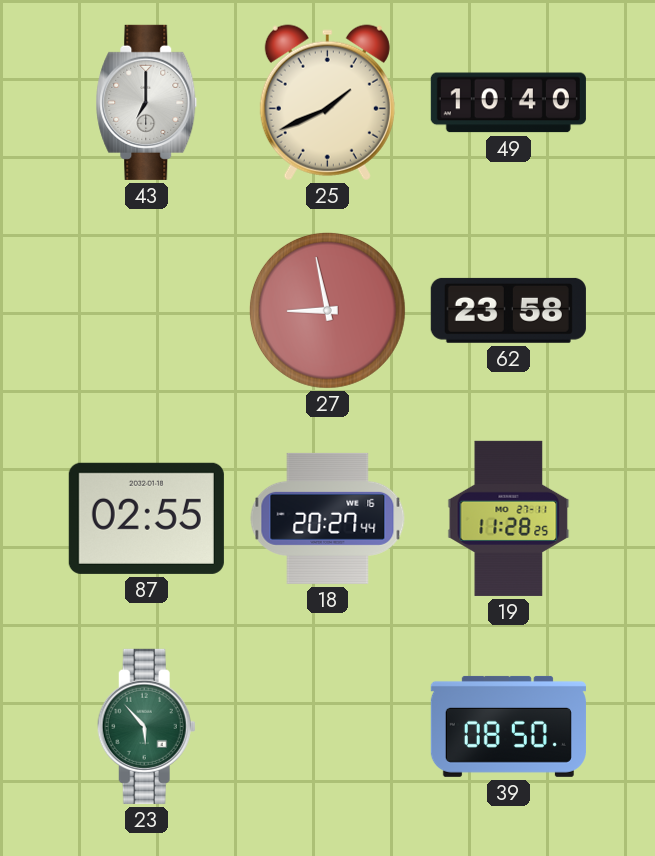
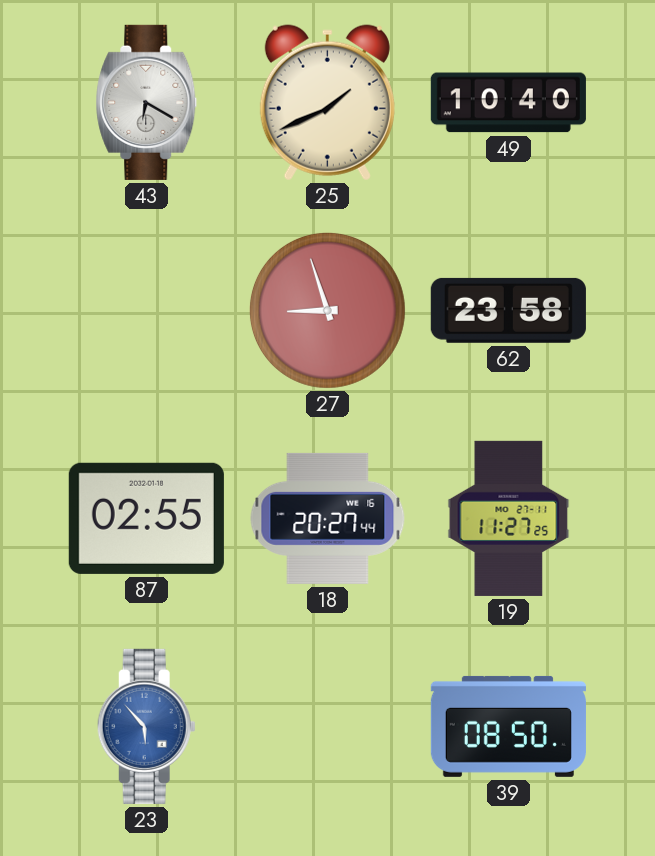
43: 7:00 -> 6:20 (147, 102)
27: 8:58 -> 8:57 (327, 310)
19: 11:28 -> 11:27 (509, 518)
23 dial: green -> blue (146, 726)
